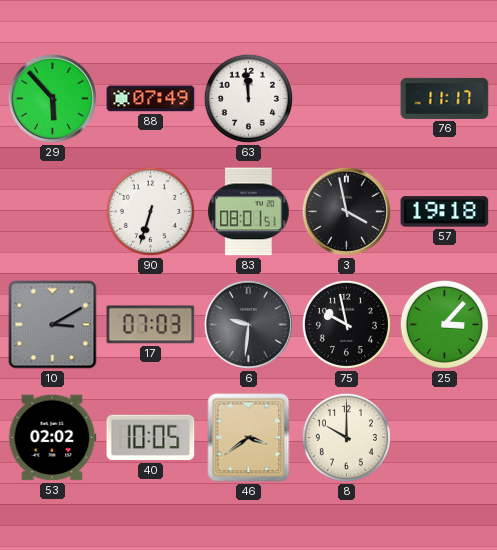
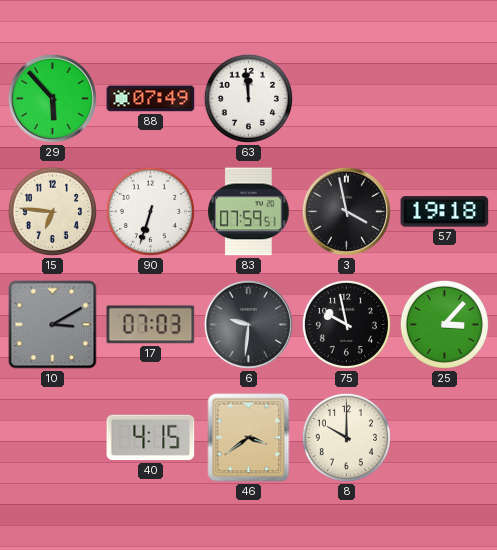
76: 11:17 -> none (445, 98)
15: none -> 6:46 (52, 211)
83: 08:01 -> 07:59 (249, 212)
53: 02:02 -> none (52, 438)
40: 10:05 -> 4:15 (151, 438)
